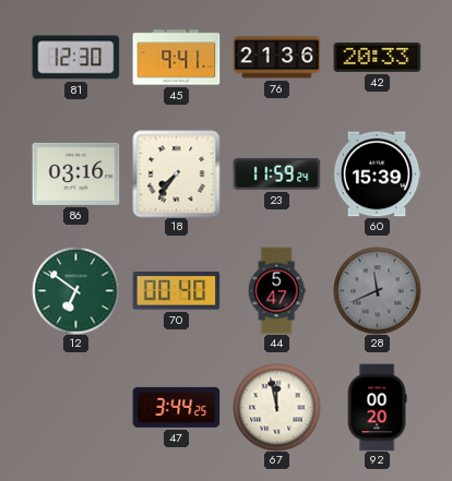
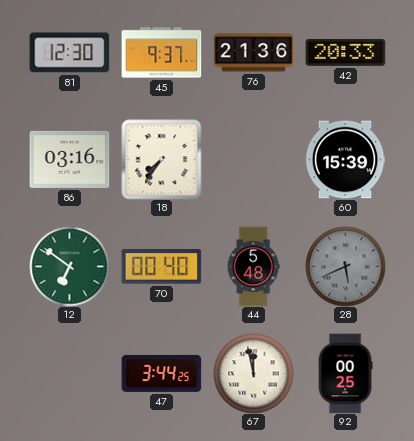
45: 9:41 -> 9:37 (161, 53)
23: 11:59 -> none (276, 175)
44: 5:47 -> 5:48 (253, 266)
28: 11:41 -> 5:41 (345, 266)
92: 00:20 -> 00:25 (345, 373)
